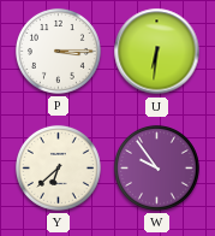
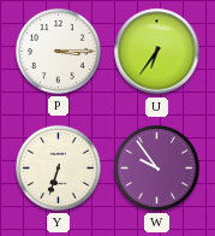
U: 6:31 -> 6:36 (157, 52)
Y: 6:38 -> 6:33 (58, 167)
